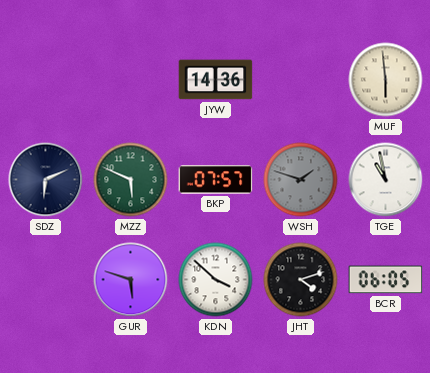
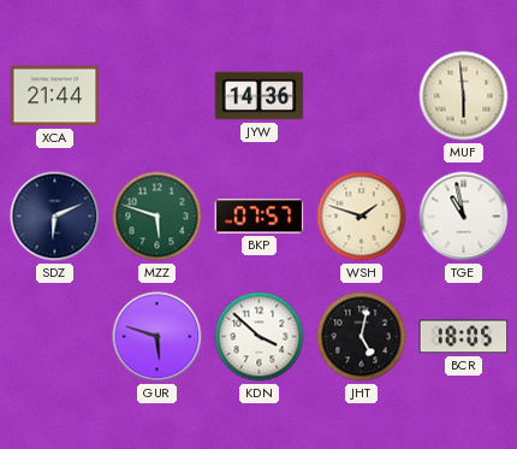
XCA: none -> 21:44 (55, 96)
MZZ: 5:49 -> 5:48 (158, 217)
WSH dial: grey -> cream (362, 217)
JHT: 4:12 -> 5:02 (362, 337)
BCR: 06:05 -> 18:05 (464, 337)
